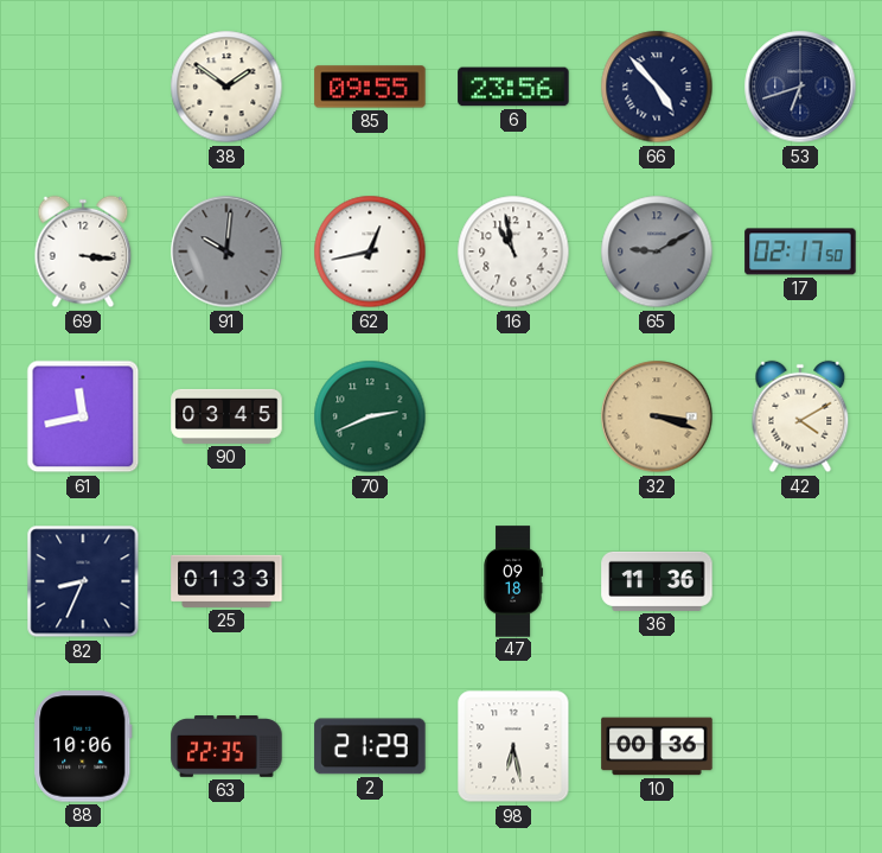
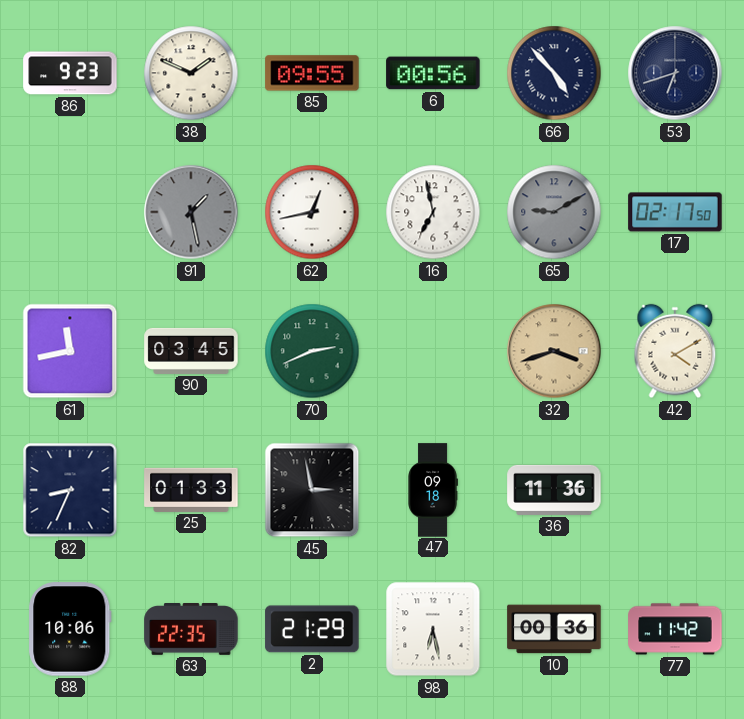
86: none -> 9:23 (70, 73)
38: 1:51 -> 1:49 (191, 73)
6: 23:56 -> 00:56 (433, 73)
69: 3:16 -> none (83, 252)
91: 10:01 -> 1:28 (191, 212)
16: 10:58 -> 6:58 (433, 212)
32: 3:18 -> 3:42 (554, 351)
45: none -> 2:58 (312, 490)
77: none -> 11:42 (675, 629)
